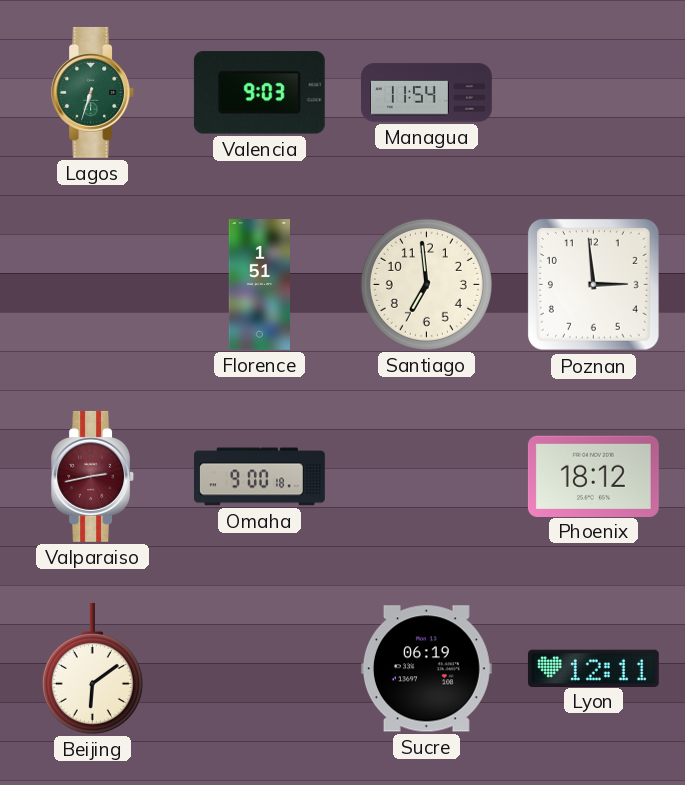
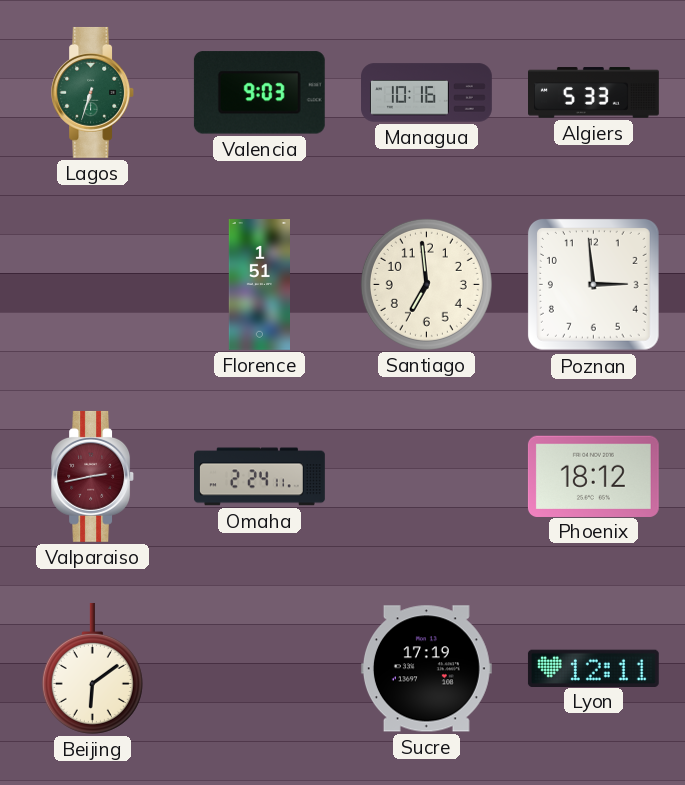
Managua: 11:54 -> 10:16 (427, 93)
Algiers: none -> 5:33 (594, 93)
Omaha: 9:00 -> 2:24 (260, 477)
Sucre: 06:19 -> 17:19 (426, 669)
